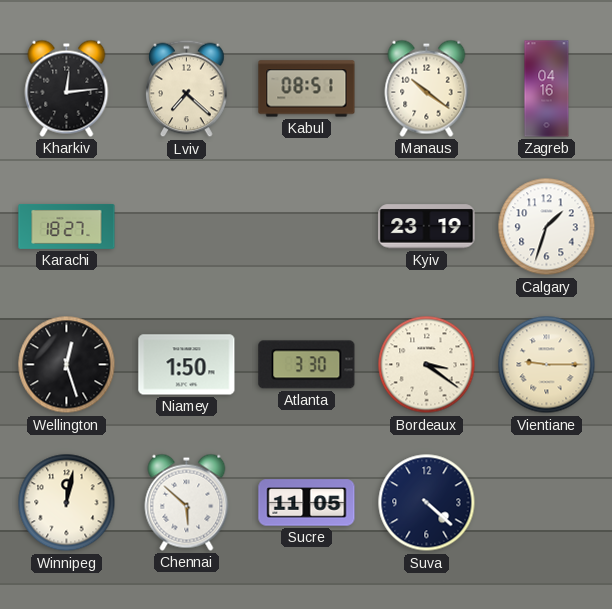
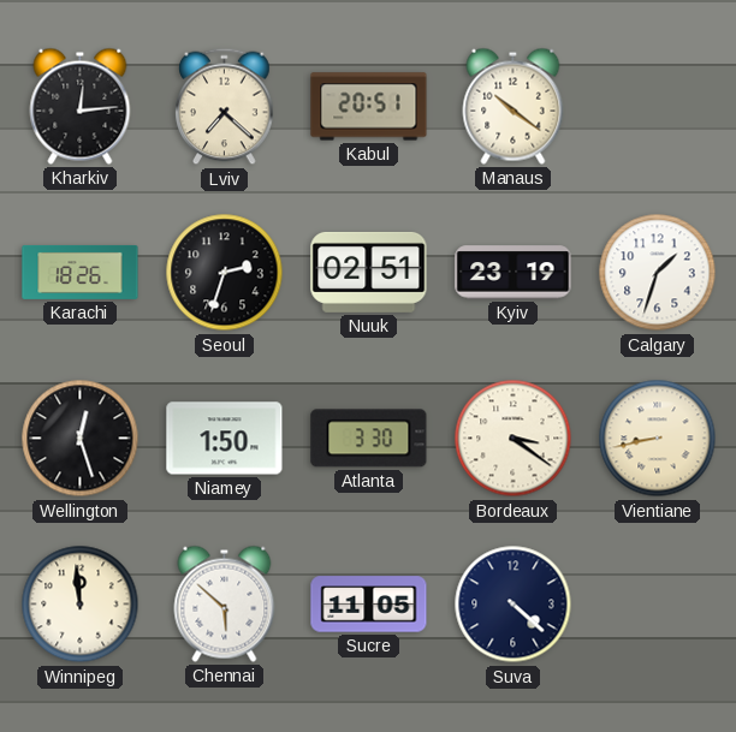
Kabul: 08:51 -> 20:51 (369, 107)
Zagreb: 04:16 -> none (547, 89)
Karachi: 18:27 -> 18:26 (81, 272)
Seoul: none -> 2:33 (225, 273)
Nuuk: none -> 02:51 (369, 272)
Vientiane: 9:15 -> 8:43 (658, 439)
Winnipeg: 12:02 -> 11:59 (81, 605)
